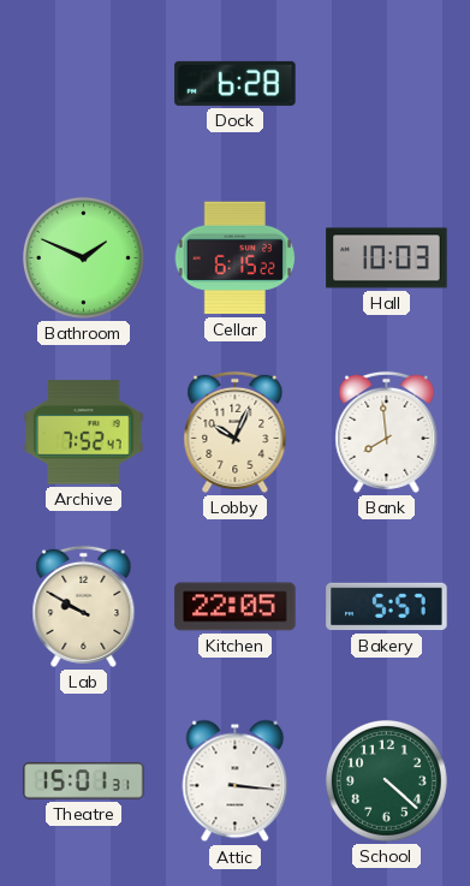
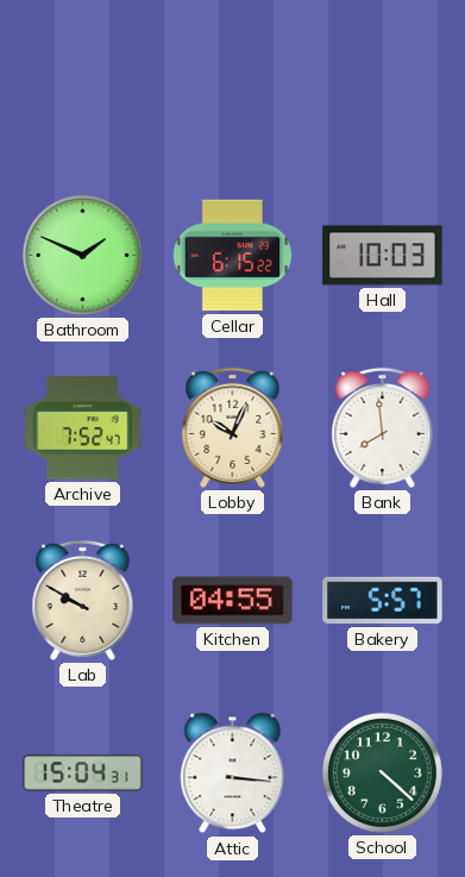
Dock: 6:28 -> none (236, 83)
Kitchen: 22:05 -> 04:55 (233, 601)
Theatre: 15:01 -> 15:04 (83, 773)
